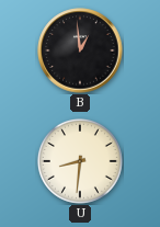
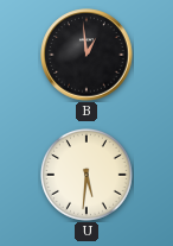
U: 8:31 -> 5:31 (86, 175)
